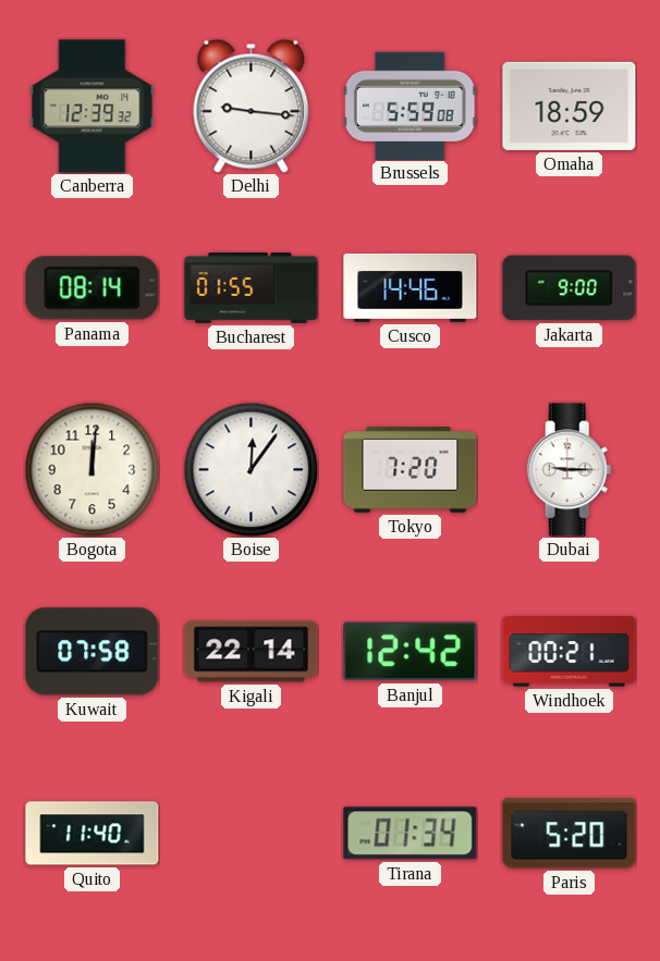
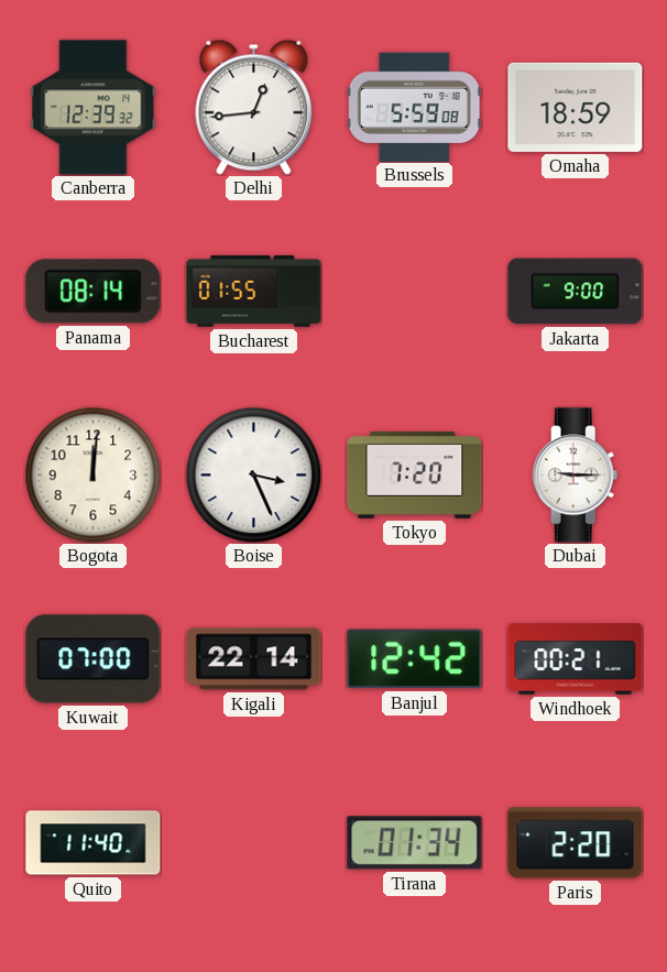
Delhi: 9:16 -> 12:44 (254, 107)
Cusco: 14:46 -> none (411, 287)
Boise: 12:06 -> 3:26 (253, 474)
Kuwait: 07:58 -> 07:00 (94, 659)
Paris: 5:20 -> 2:20 (576, 843)
